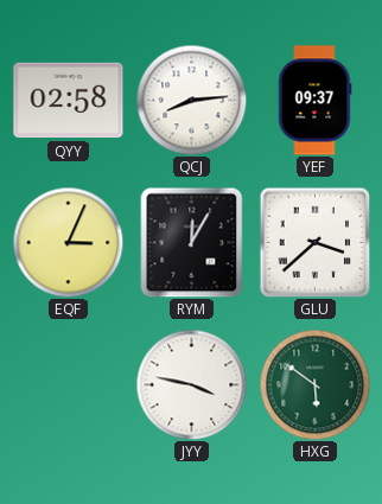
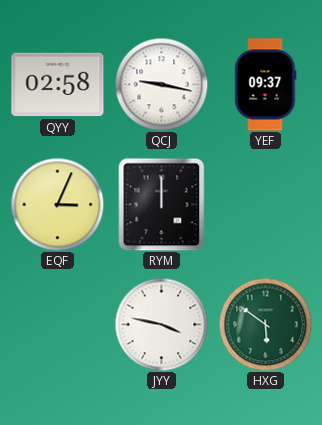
QCJ: 8:14 -> 9:17 (161, 84)
RYM: 12:05 -> 12:00 (162, 204)
GLU: 3:38 -> none (314, 242)
